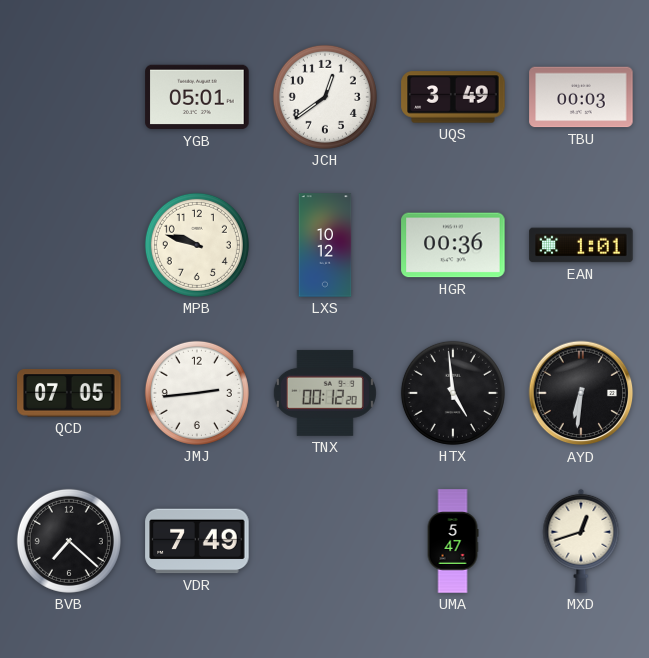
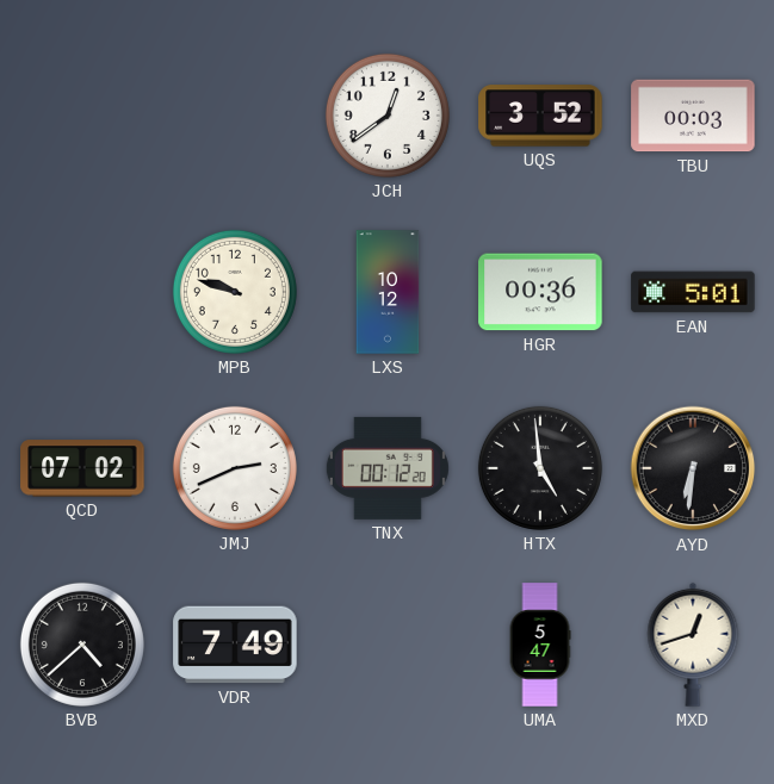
YGB: 05:01 -> none (197, 97)
UQS: 3:49 -> 3:52 (540, 116)
EAN: 1:01 -> 5:01 (693, 292)
QCD: 07:05 -> 07:02 (82, 468)
JMJ: 2:44 -> 2:41 (235, 468)
BVB: 7:22 -> 4:38 (82, 645)
